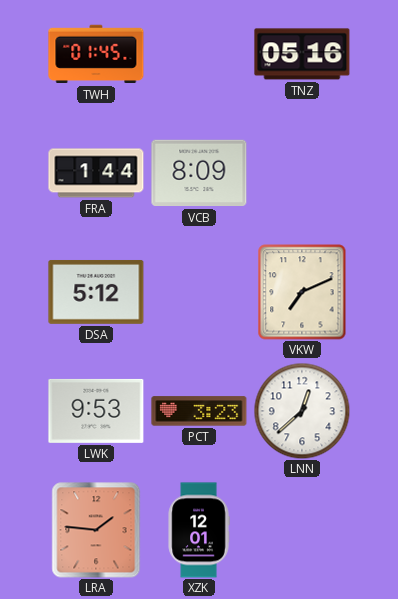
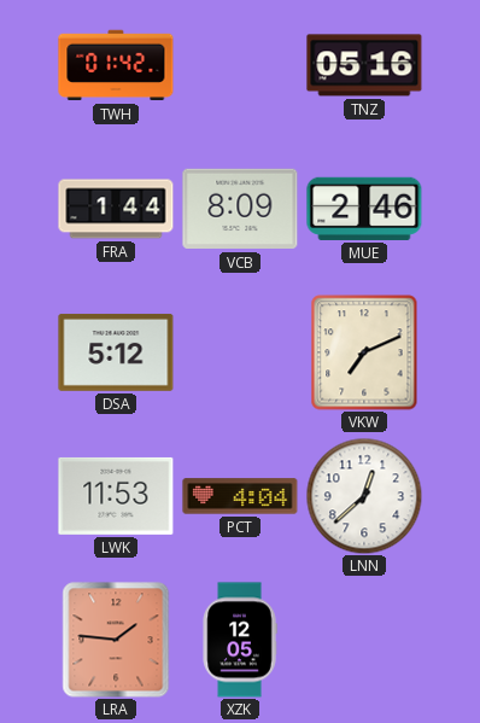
TWH: 01:45 -> 01:42 (116, 65)
MUE: none -> 2:46 (364, 209)
LWK: 9:53 -> 11:53 (116, 496)
PCT: 3:23 -> 4:04 (240, 496)
XZK: 12:01 -> 12:05 (240, 640)
